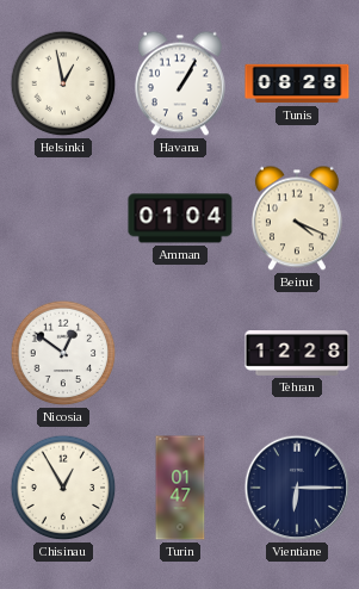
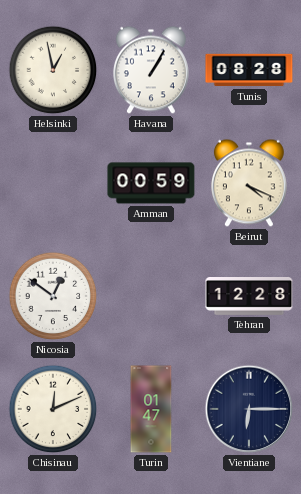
Amman: 01:04 -> 00:59 (151, 183)
Chisinau: 12:55 -> 12:11 (53, 409)
